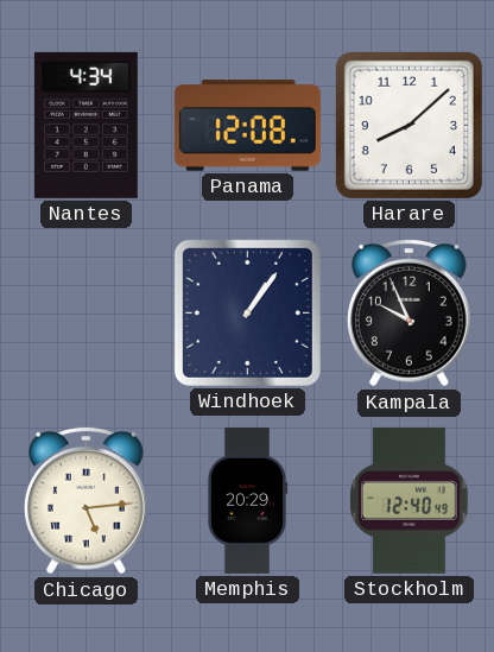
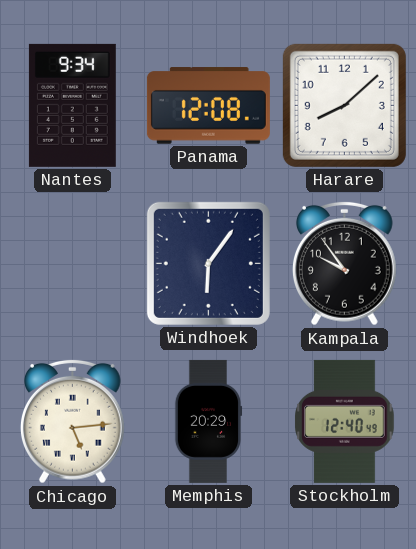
Nantes: 4:34 -> 9:34 (72, 105)
Windhoek: 1:06 -> 6:06 (208, 263)
Kampala: 9:56 -> 9:54 (344, 263)
